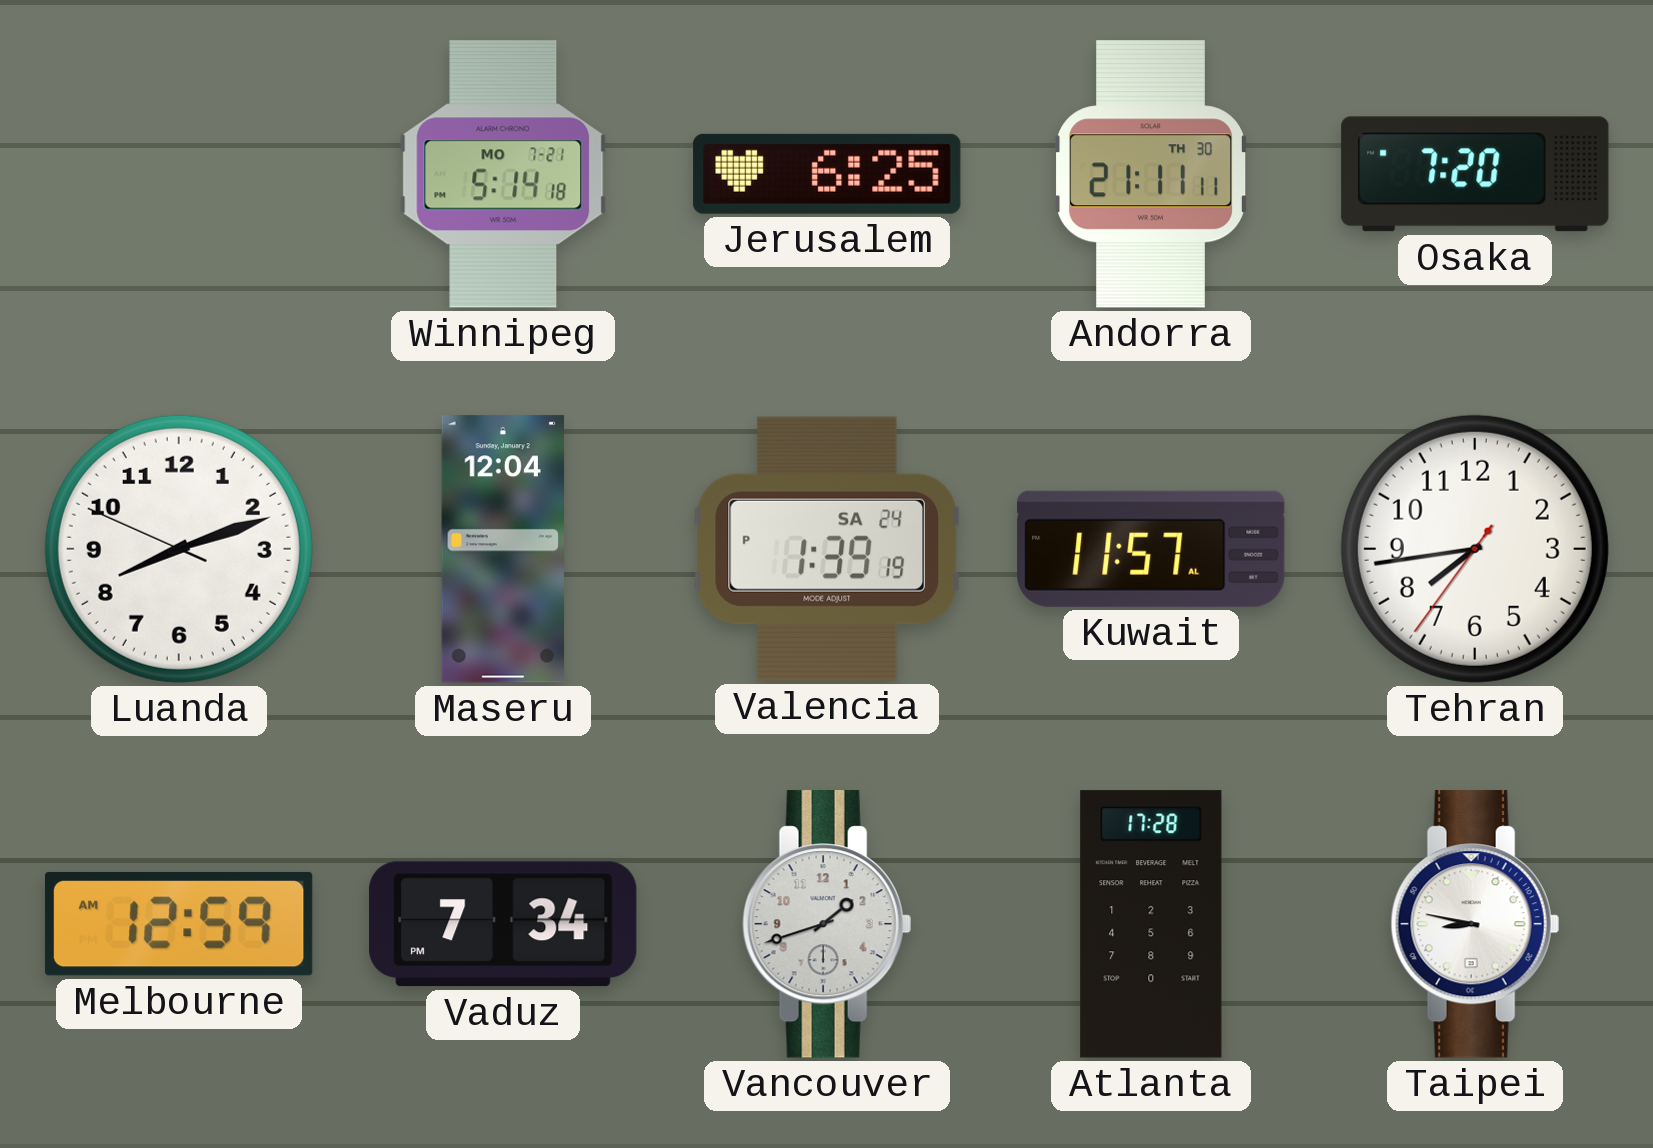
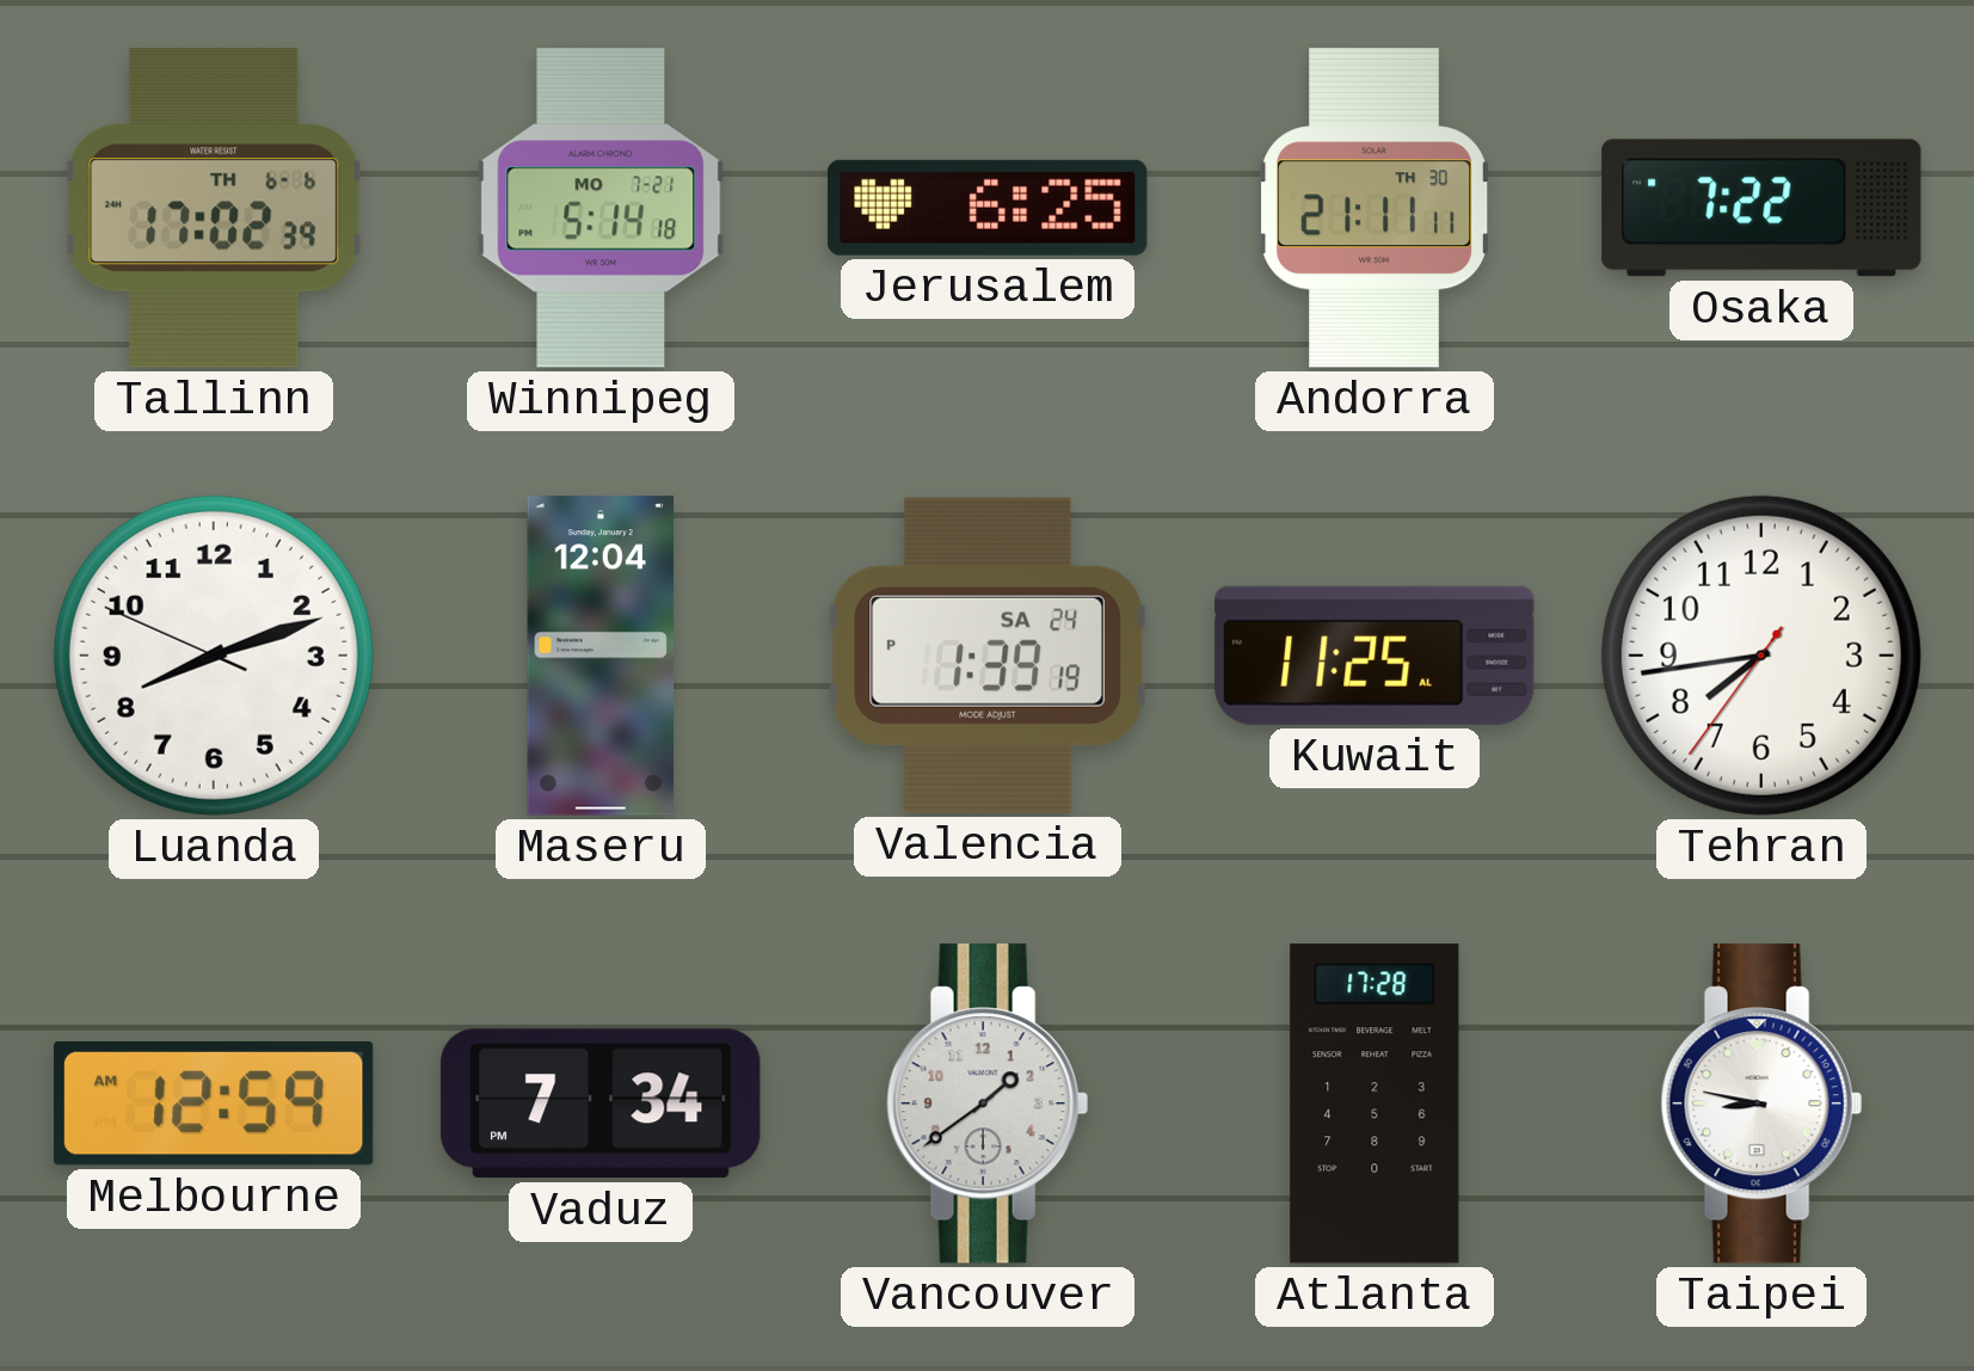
Tallinn: none -> 17:02 (214, 208)
Osaka: 7:20 -> 7:22 (1761, 208)
Kuwait: 11:57 -> 11:25 (1375, 656)
Vancouver: 1:42 -> 1:39 (988, 1103)
